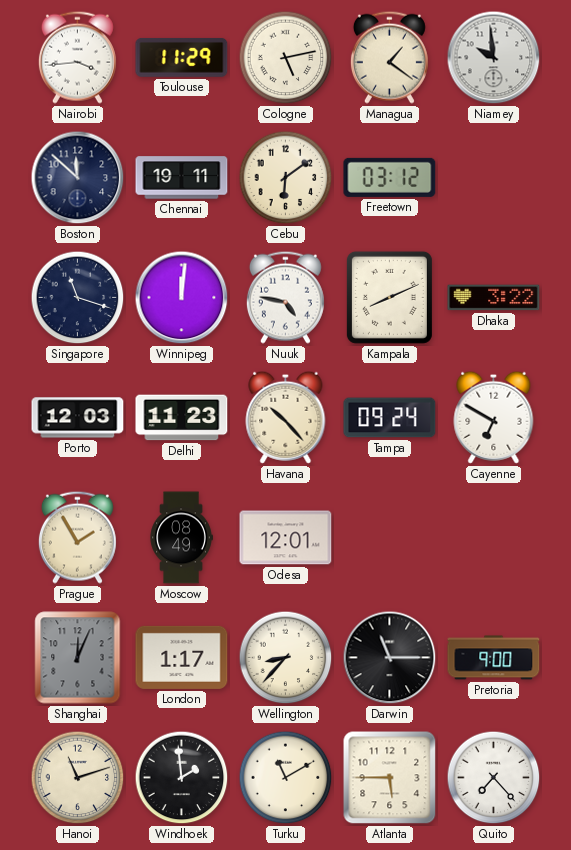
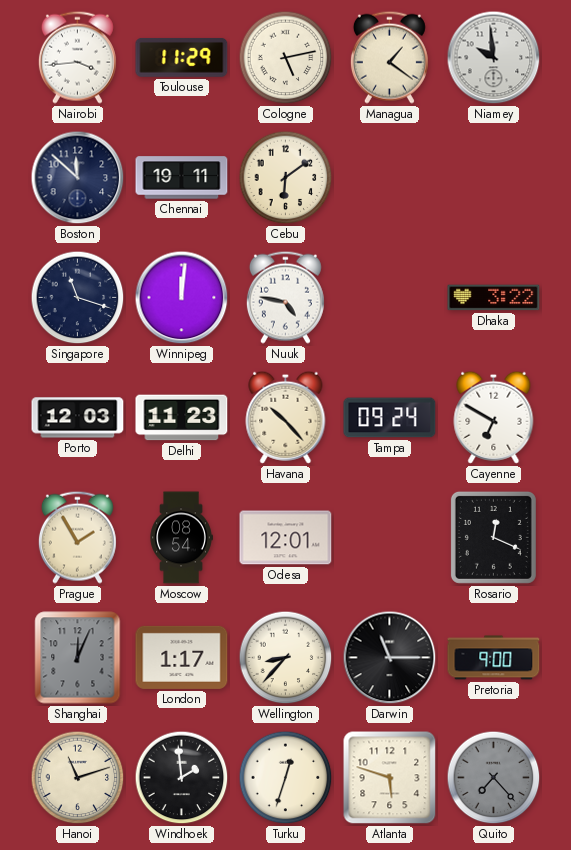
Freetown: 03:12 -> none (390, 177)
Kampala: 8:11 -> none (389, 297)
Moscow: 08:49 -> 08:54 (181, 538)
Rosario: none -> 12:19 (493, 537)
Turku: 11:10 -> 12:33 (286, 778)
Atlanta: 5:45 -> 5:48 (390, 778)
Quito dial: white -> grey (494, 778)
